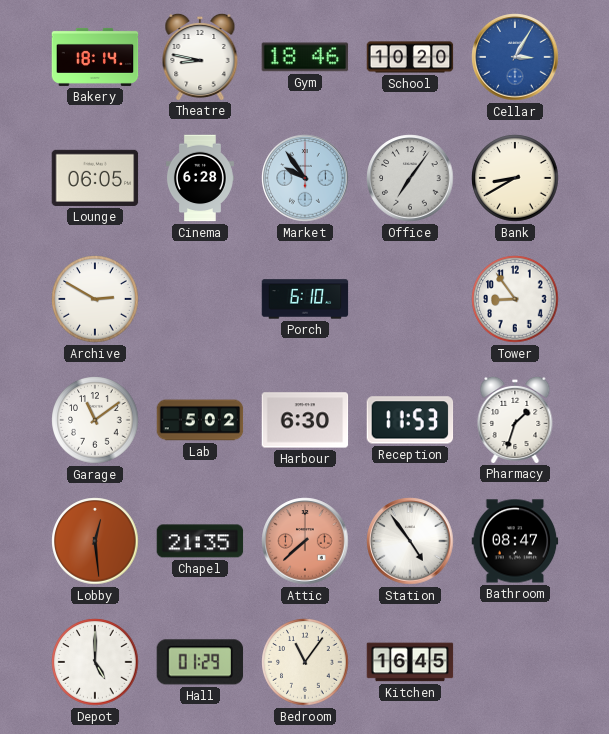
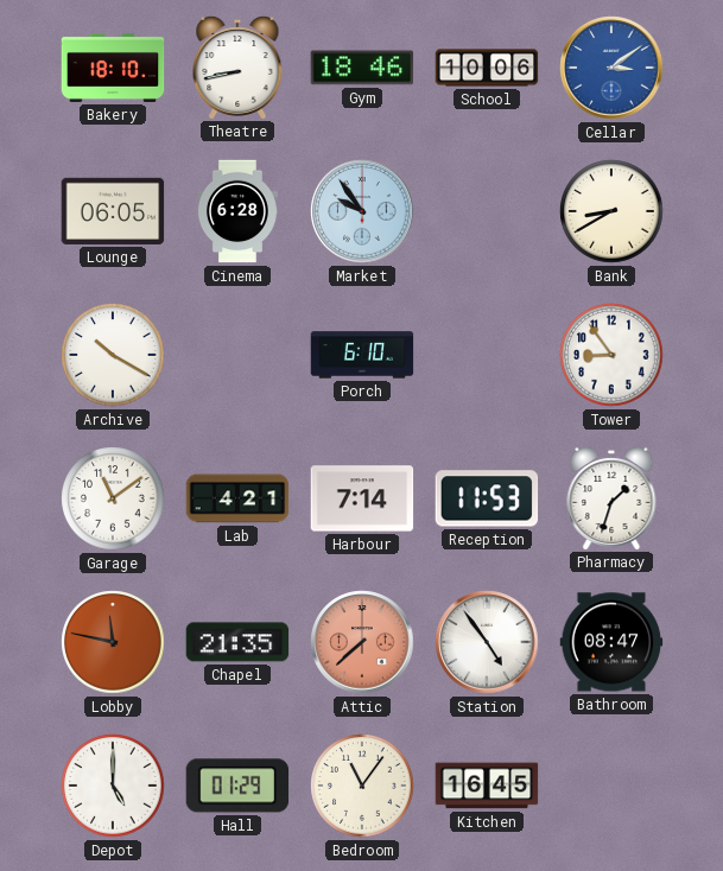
Bakery: 18:14 -> 18:10 (113, 68)
Theatre: 8:47 -> 8:43 (237, 66)
School: 10:20 -> 10:06 (487, 68)
Cellar: 3:05 -> 3:09 (611, 68)
Office: 7:06 -> none (410, 178)
Archive: 2:50 -> 10:20 (113, 355)
Lab: 5:02 -> 4:21 (237, 498)
Harbour: 6:30 -> 7:14 (362, 498)
Lobby: 12:29 -> 11:47 (113, 642)
